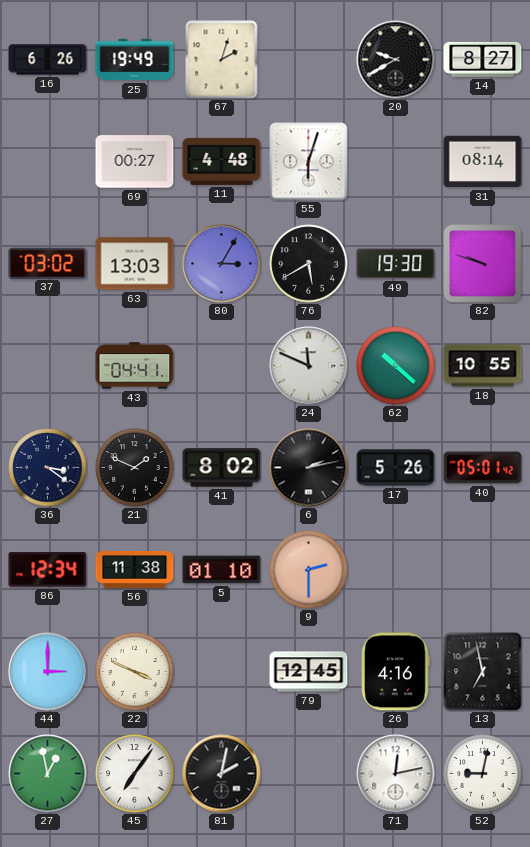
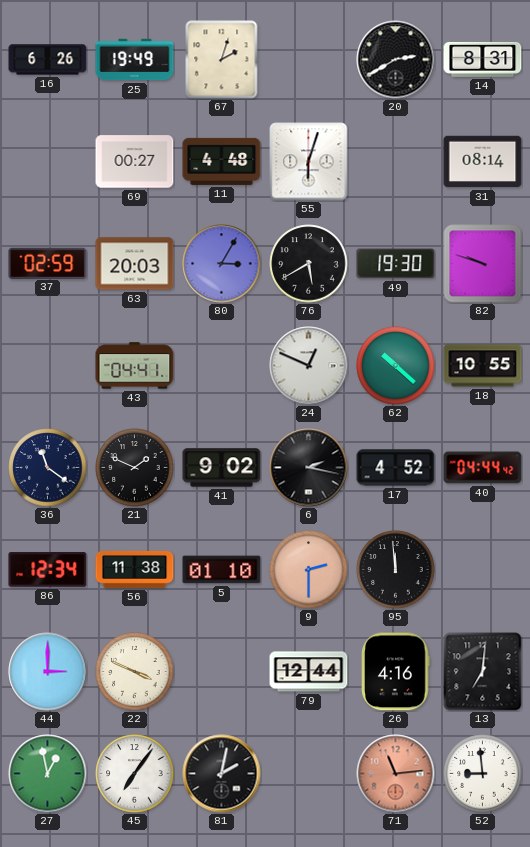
20: 9:40 -> 2:40 (396, 60)
14: 8:27 -> 8:31 (483, 59)
37: 03:02 -> 02:59 (48, 263)
63: 13:03 -> 20:03 (135, 264)
24: 11:49 -> 12:49 (309, 366)
36: 3:21 -> 11:21 (48, 468)
41: 8:02 -> 9:02 (222, 468)
6: 2:13 -> 2:17 (309, 468)
17: 5:26 -> 4:52 (396, 468)
40: 05:01 -> 04:44 (483, 468)
95: none -> 11:59 (396, 570)
79: 12:45 -> 12:44 (309, 672)
13: 6:58 -> 7:01 (483, 672)
71: 12:13 -> 11:14 (396, 774)
71 dial: white -> salmon (396, 774)
52: 9:02 -> 8:59 (483, 774)
